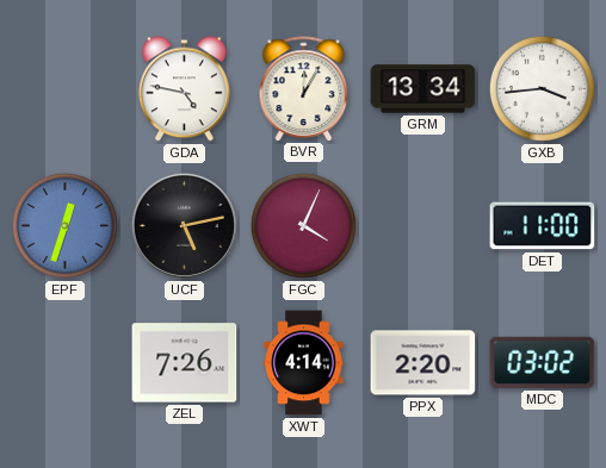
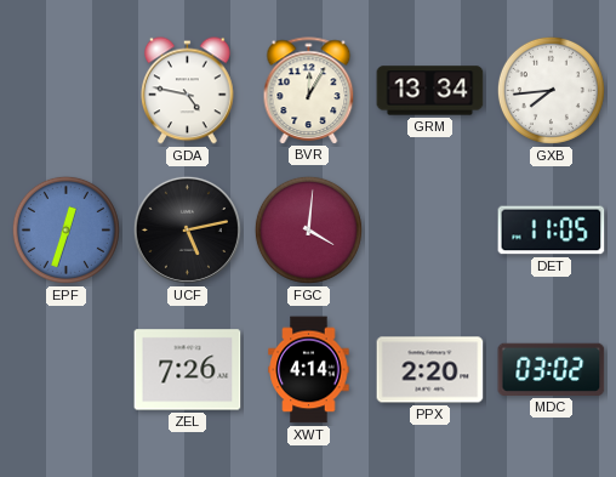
GXB: 3:44 -> 7:44 (551, 90)
FGC: 4:04 -> 4:01 (308, 229)
DET: 11:00 -> 11:05 (552, 231)
